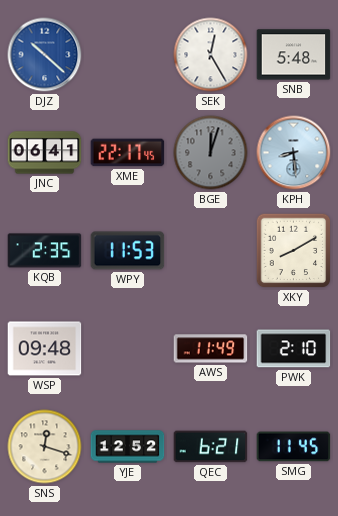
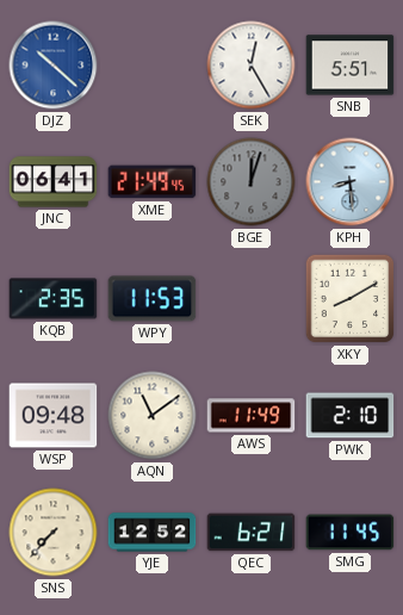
SNB: 5:48 -> 5:51 (351, 66)
XME: 22:17 -> 21:49 (153, 182)
AQN: none -> 11:09 (153, 416)
SNS: 12:18 -> 7:37 (54, 533)
